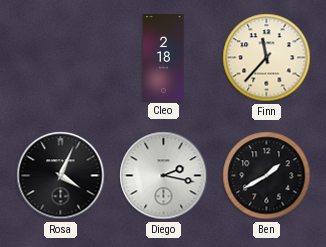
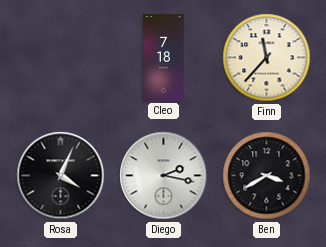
Cleo: 2:18 -> 7:18 (164, 57)
Ben: 1:40 -> 3:40 (267, 176)
